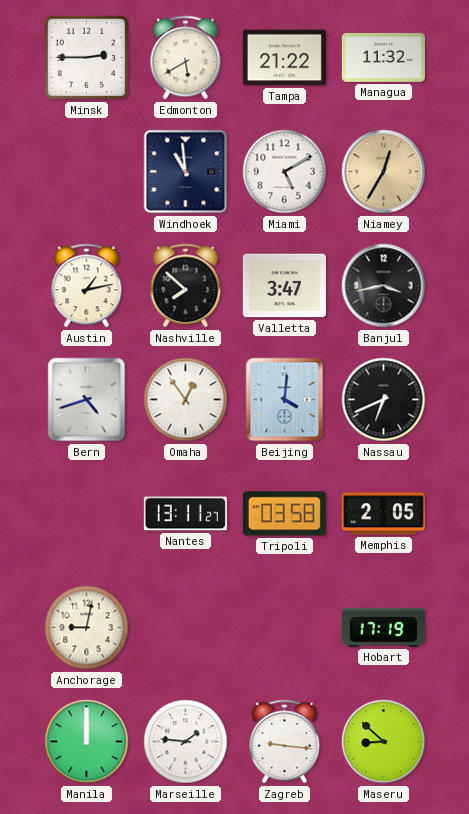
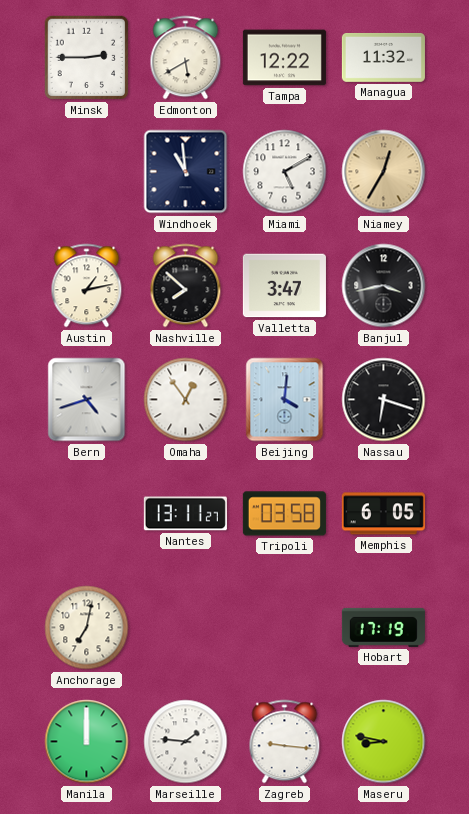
Tampa: 21:22 -> 12:22 (284, 58)
Nassau: 6:41 -> 6:18 (384, 400)
Memphis: 2:05 -> 6:05 (383, 514)
Anchorage: 9:02 -> 7:02 (87, 628)
Maseru: 8:52 -> 8:47 (384, 742)
